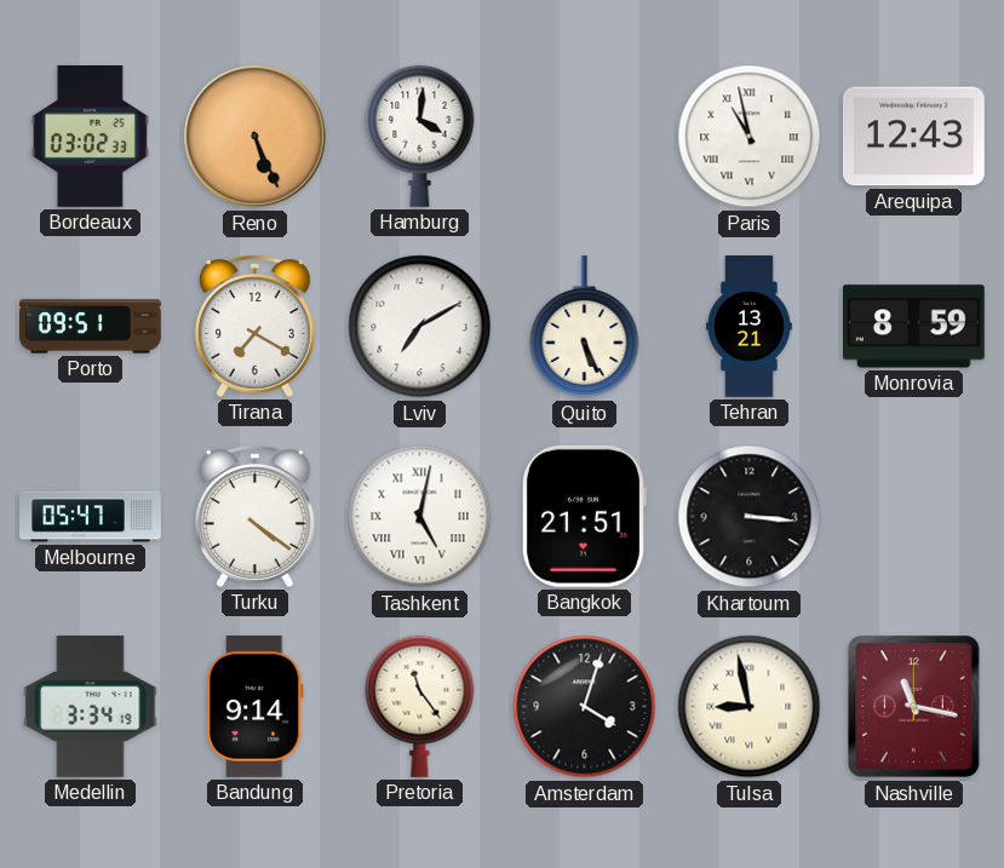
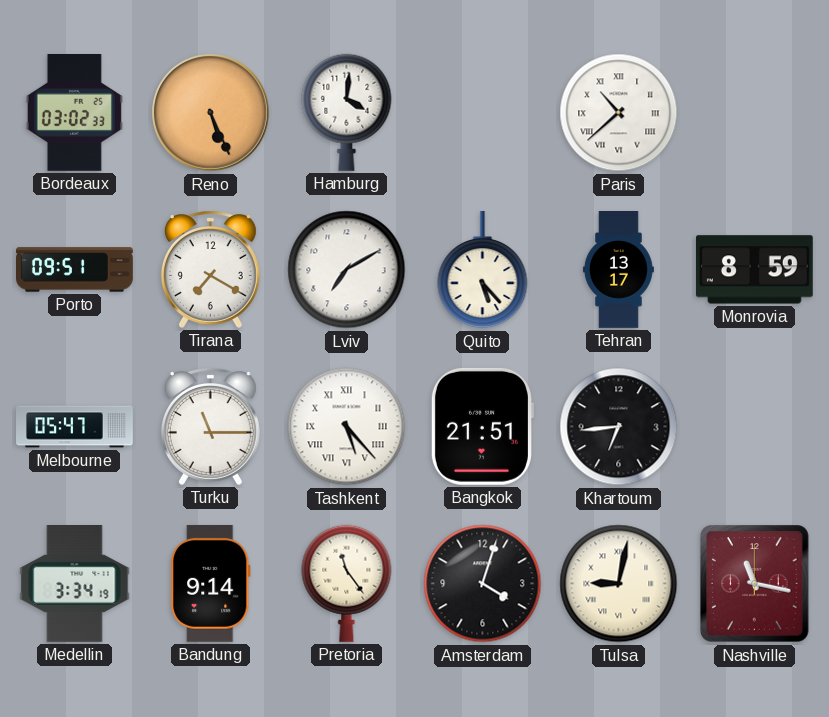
Paris: 10:58 -> 10:38 (619, 113)
Arequipa: 12:43 -> none (913, 137)
Quito: 5:26 -> 5:23 (483, 270)
Tehran: 13:21 -> 13:17 (618, 270)
Turku: 4:21 -> 11:15 (210, 426)
Tashkent: 5:02 -> 5:23 (347, 427)
Khartoum: 3:16 -> 6:44 (619, 427)
Tulsa: 8:58 -> 9:02 (619, 584)
